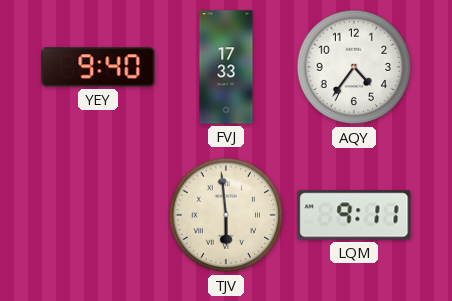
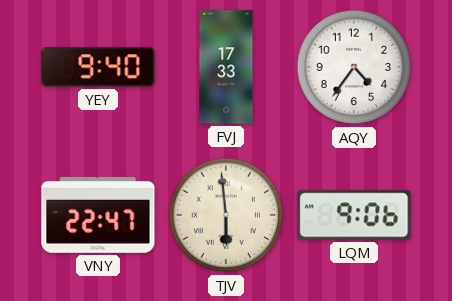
VNY: none -> 22:47 (98, 215)
LQM: 9:11 -> 9:06 (354, 215)
